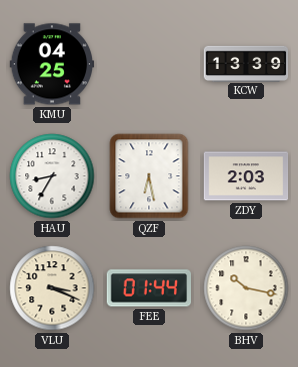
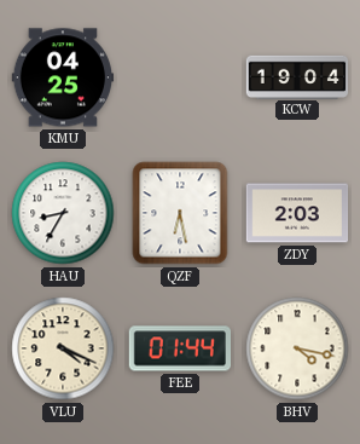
KCW: 13:39 -> 19:04 (297, 76)
VLU: 3:19 -> 4:19 (63, 348)
BHV: 10:17 -> 4:17 (297, 348)
